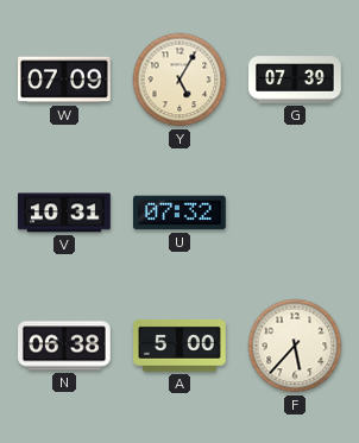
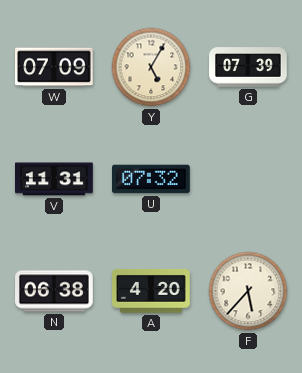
V: 10:31 -> 11:31 (54, 179)
A: 5:00 -> 4:20 (152, 291)
